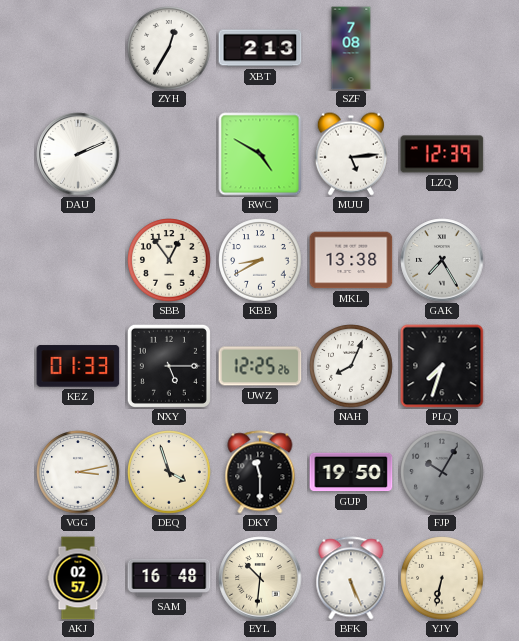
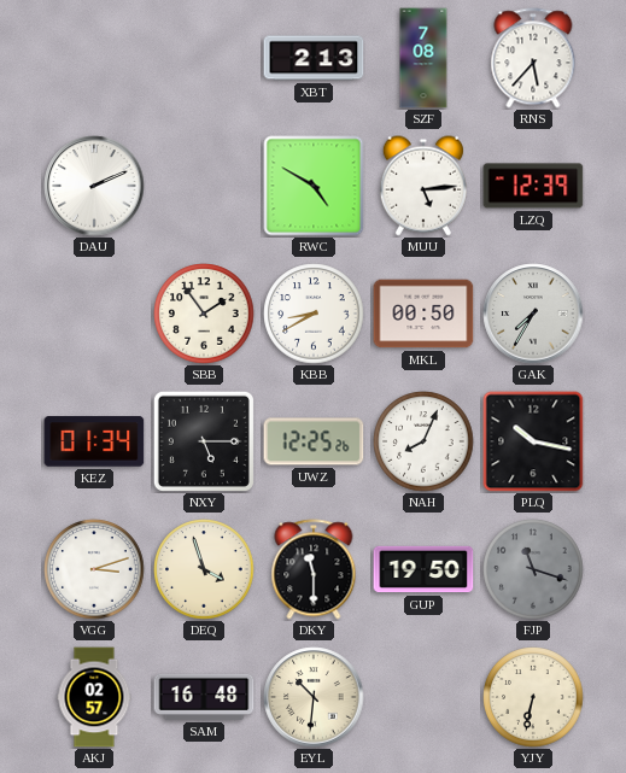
ZYH: 12:35 -> none (169, 48)
RNS: none -> 5:37 (533, 58)
SBB: 12:54 -> 1:54 (204, 314)
MKL: 13:38 -> 00:50 (423, 314)
GAK: 7:25 -> 7:35 (533, 314)
KEZ: 01:33 -> 01:34 (94, 441)
PLQ: 7:33 -> 10:17 (533, 441)
VGG: 3:13 -> 3:12 (94, 569)
FJP: 10:05 -> 11:18 (533, 569)
BFK: 5:26 -> none (351, 578)
